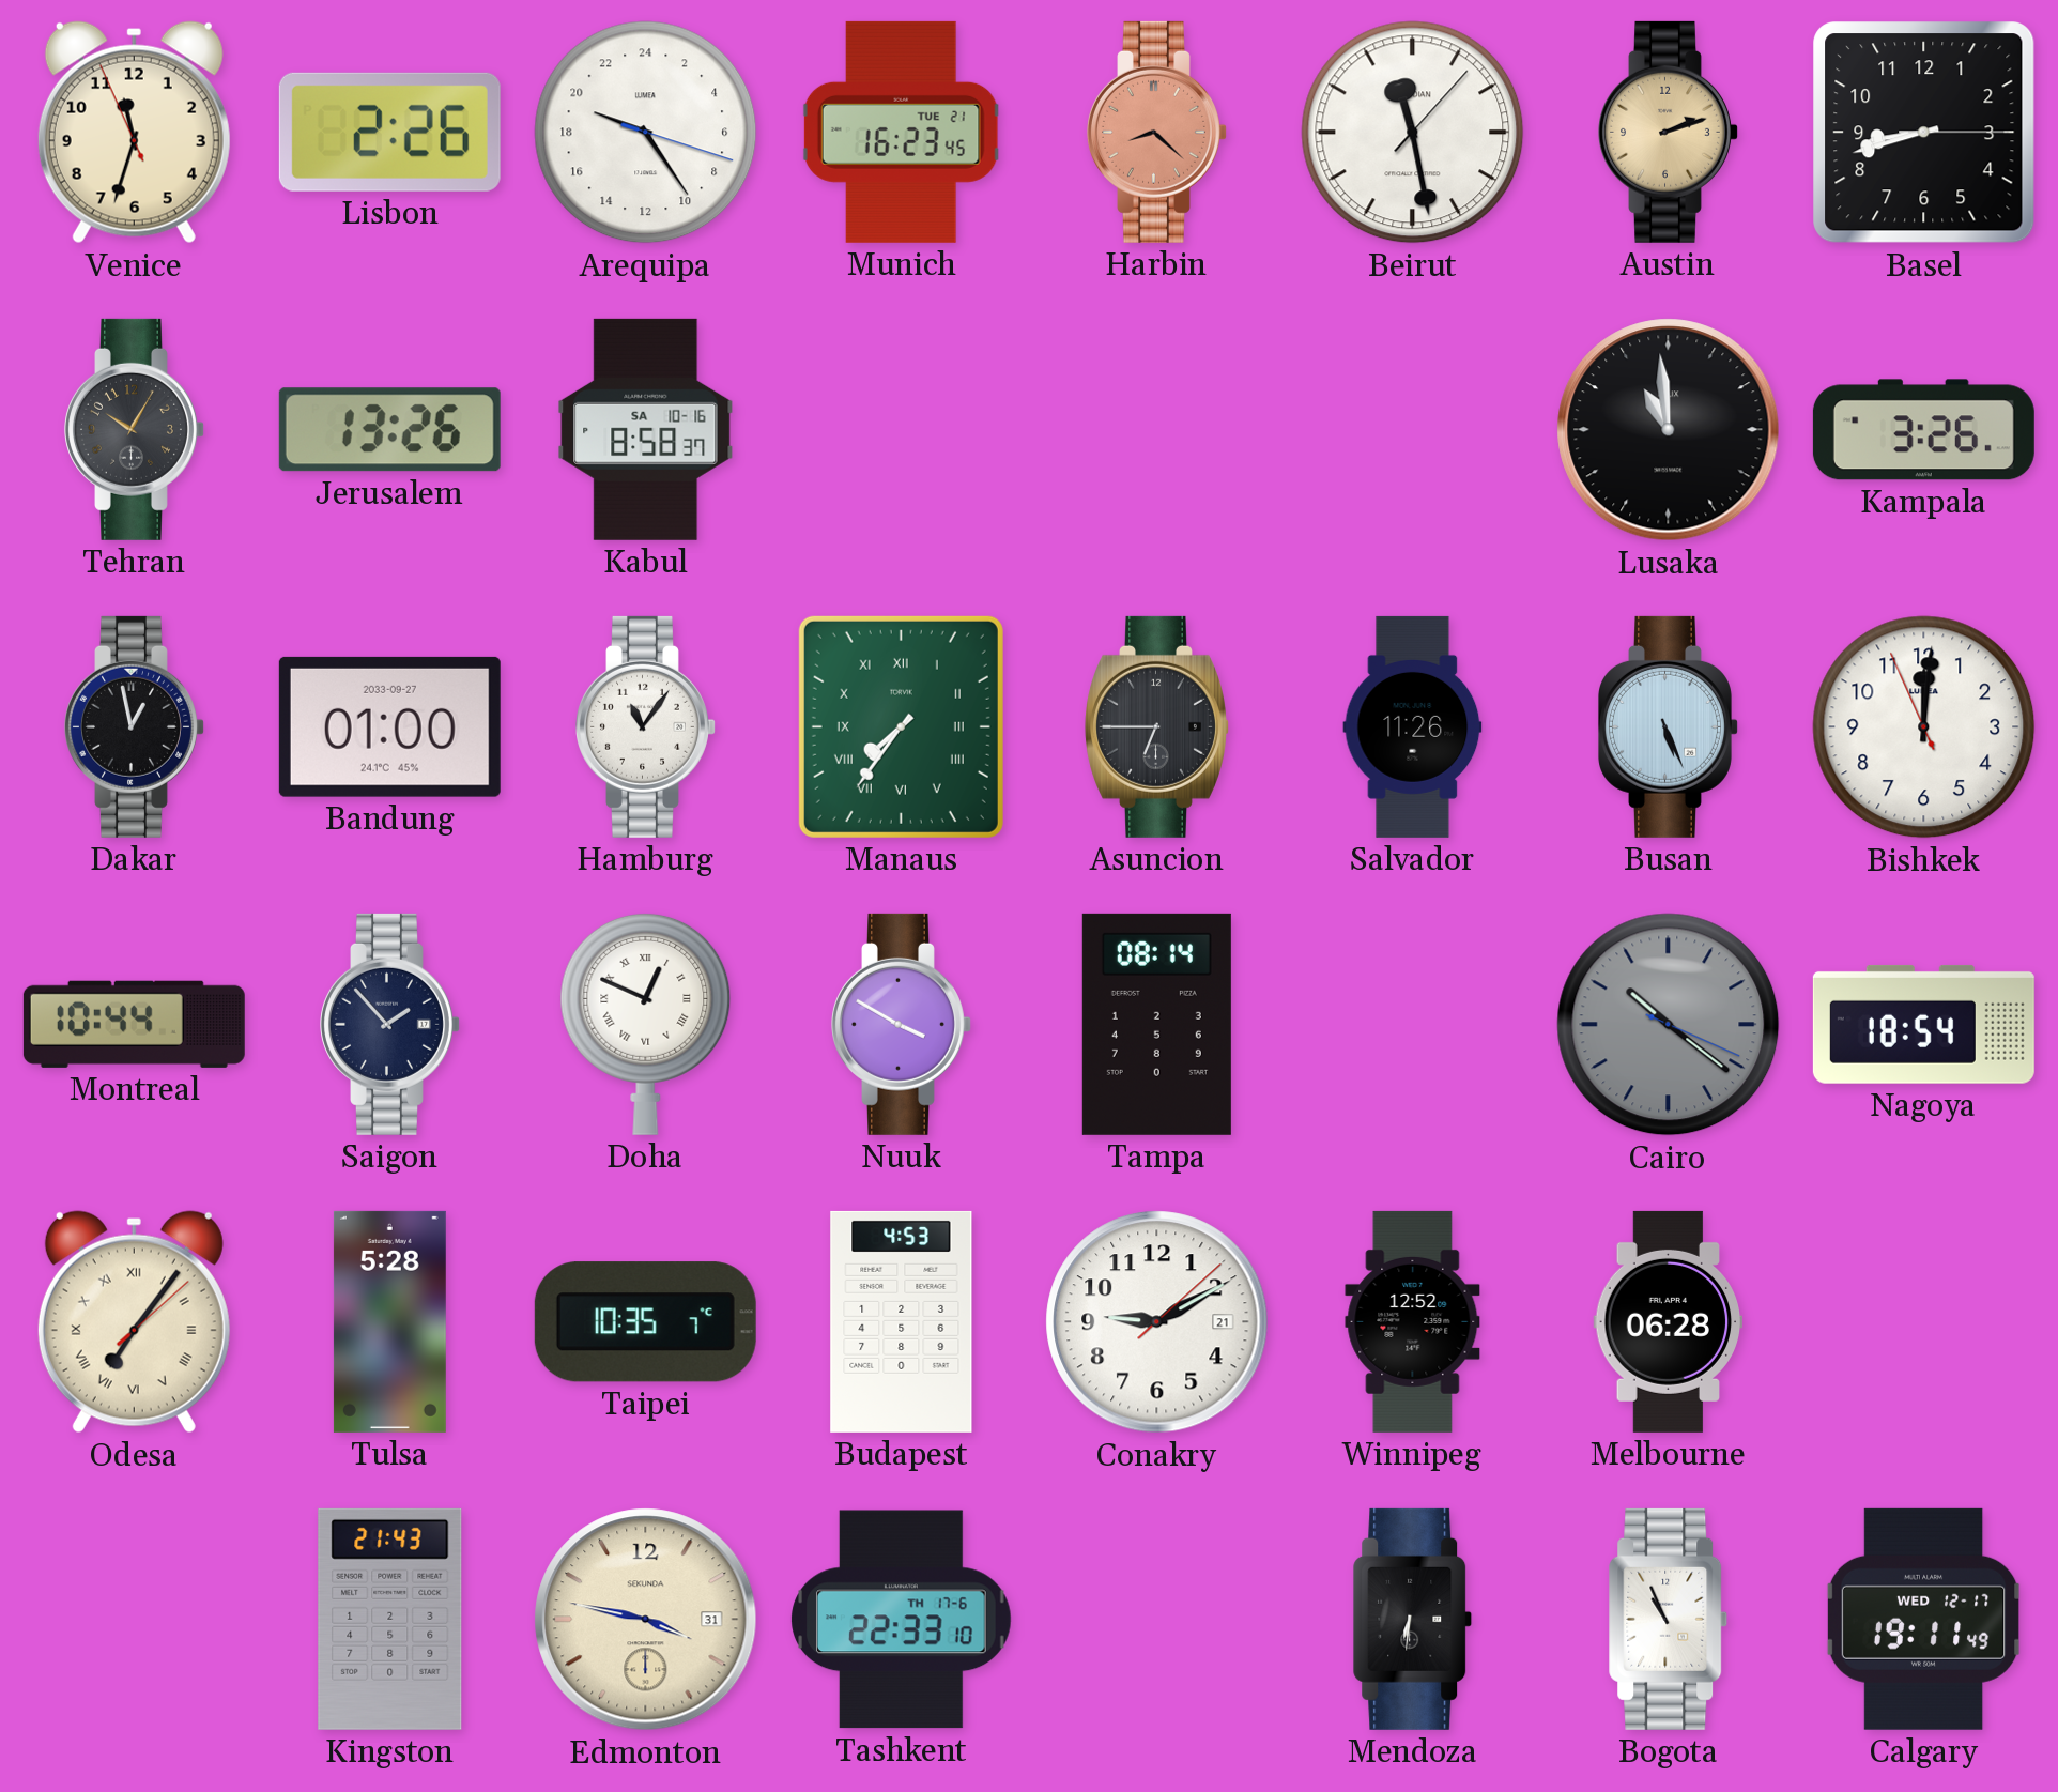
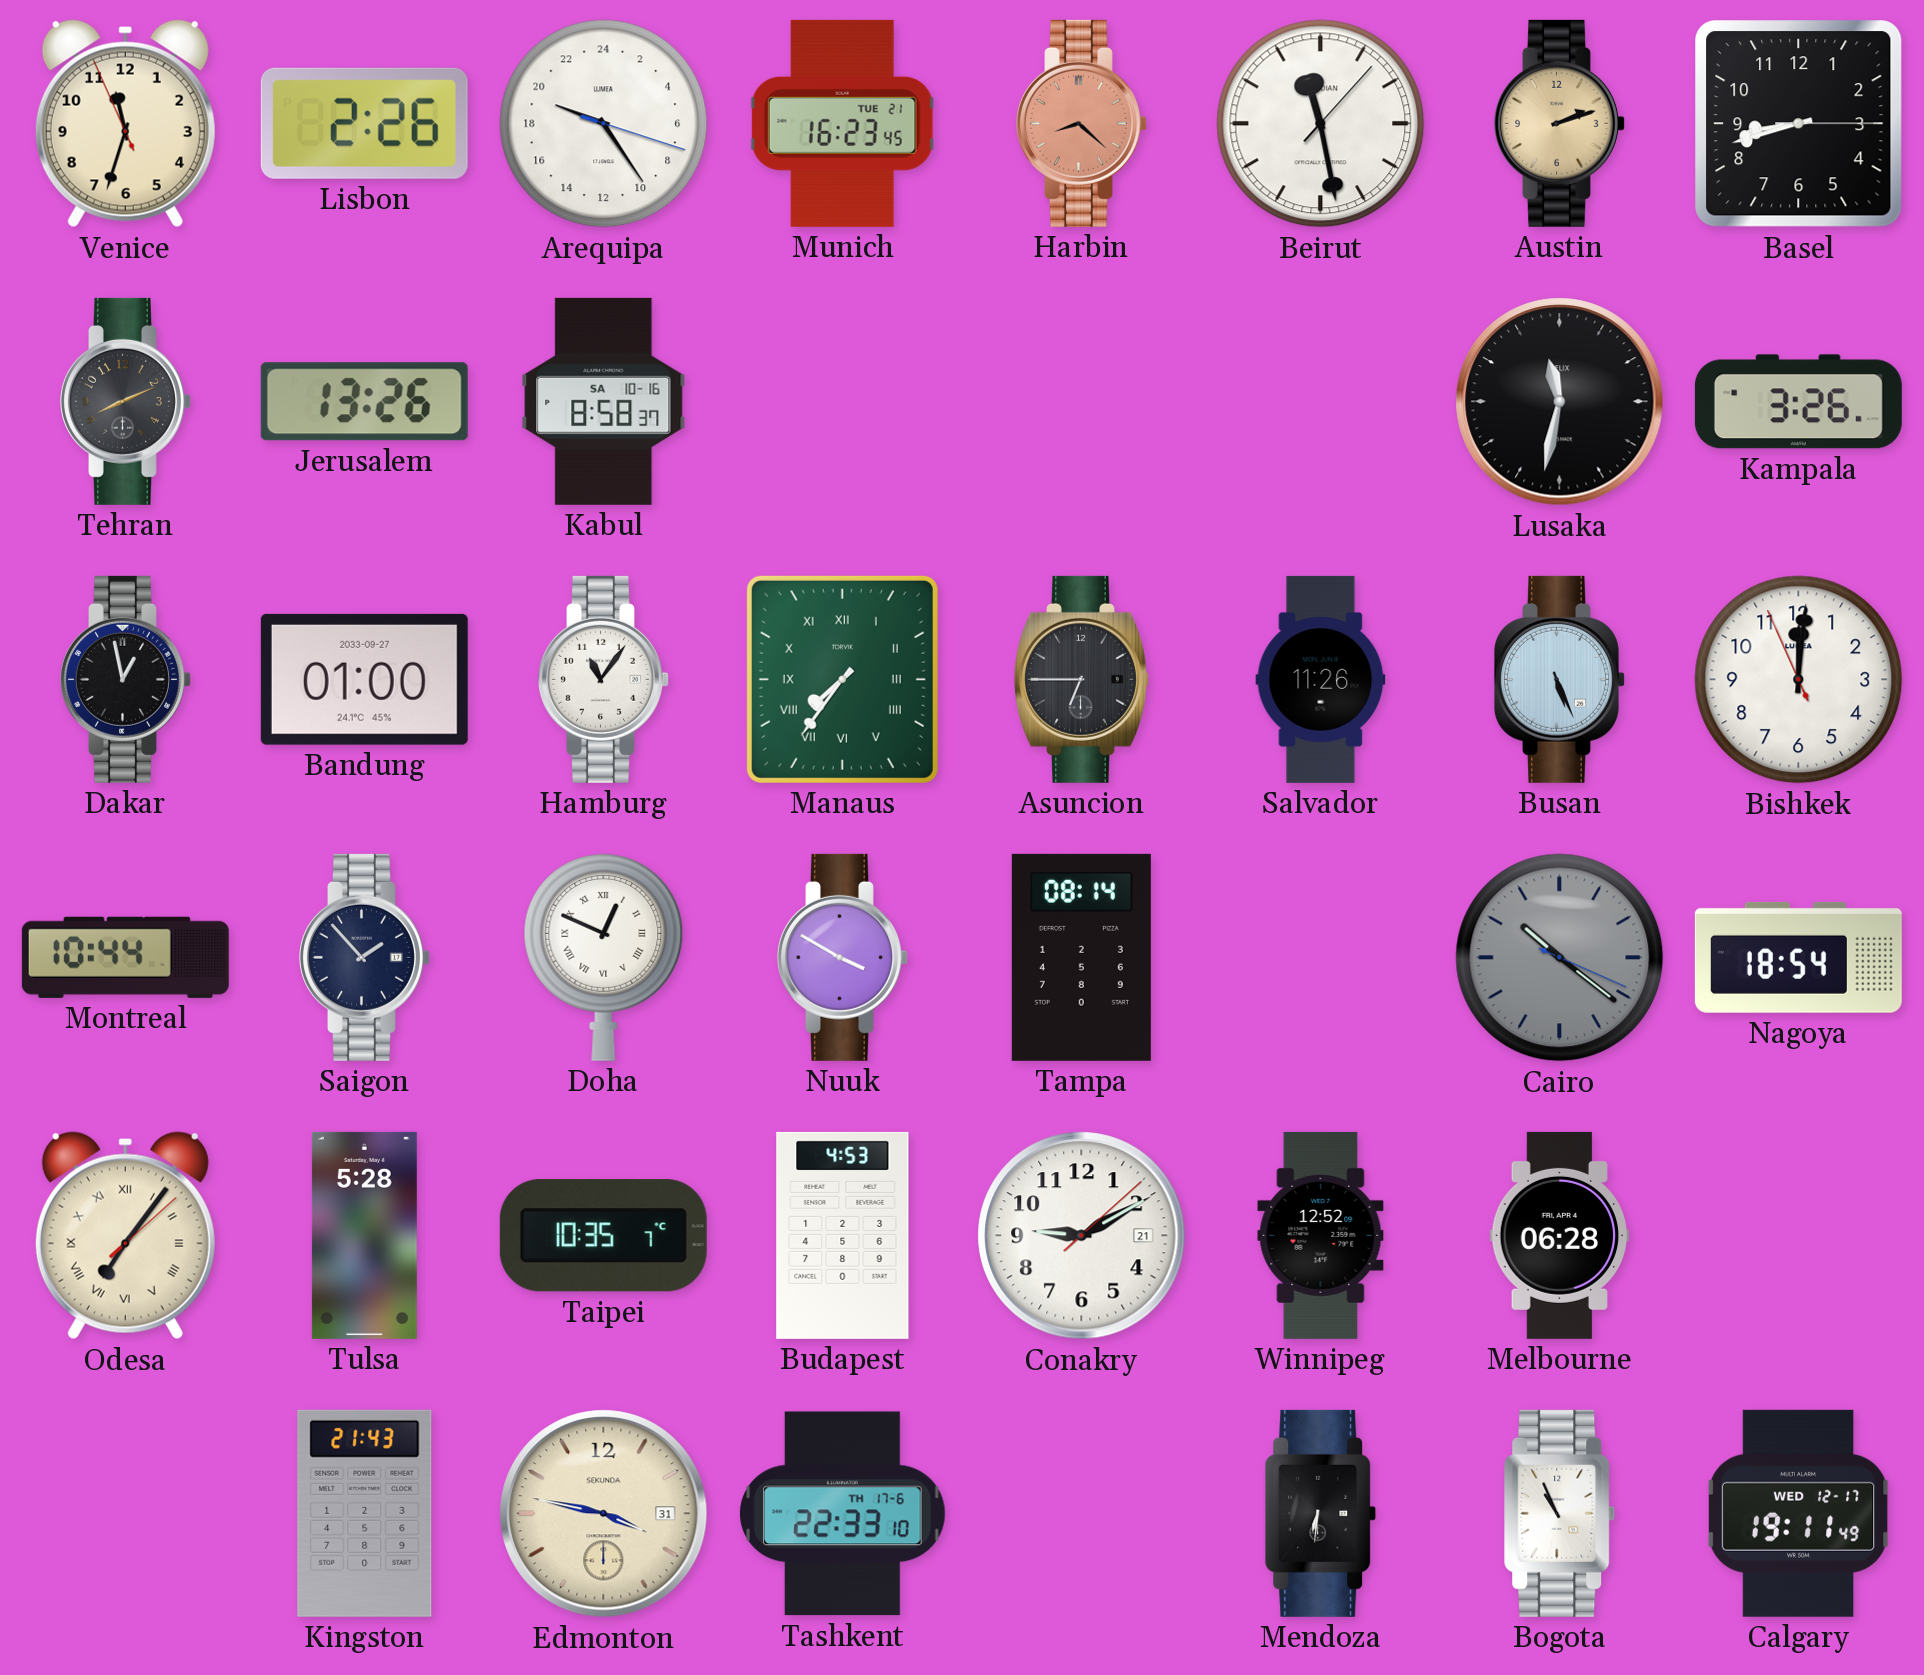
Tehran: 10:05 -> 8:11 (126, 401)
Lusaka: 10:59 -> 11:32 (1560, 402)
